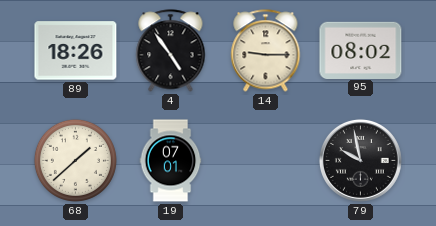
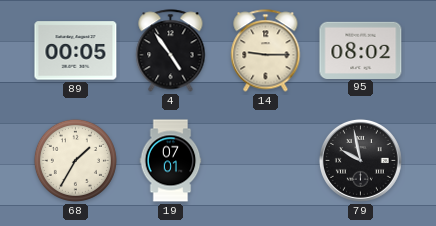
89: 18:26 -> 00:05 (76, 51)
68: 1:38 -> 1:35 (75, 160)
